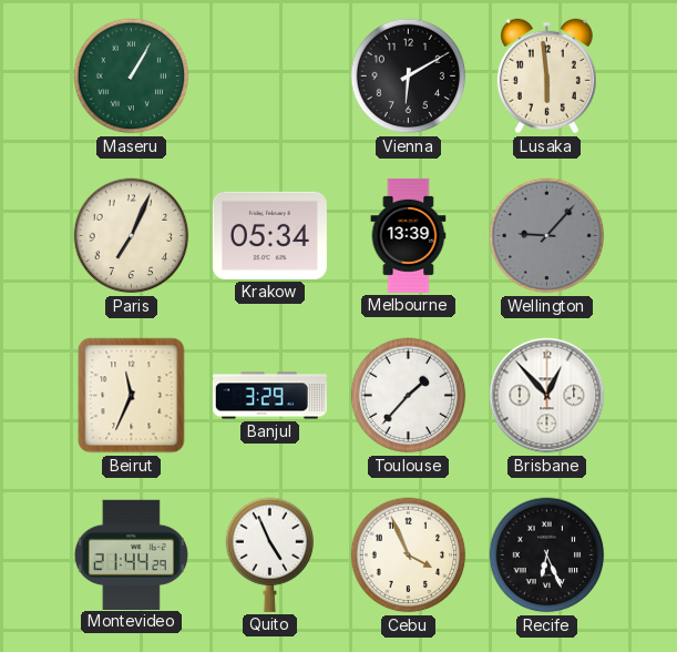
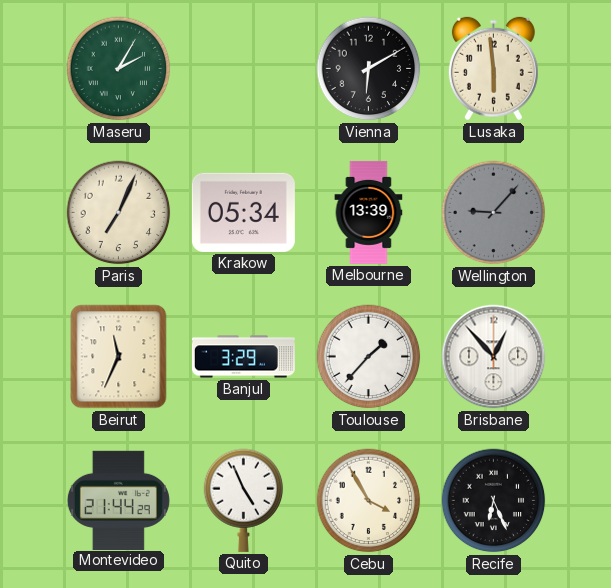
Maseru: 1:05 -> 2:05 (119, 69)
Cebu: 3:56 -> 3:55 (369, 501)
